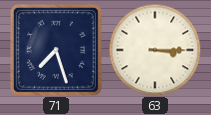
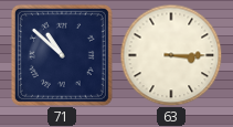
71: 7:27 -> 10:52 (62, 55)
